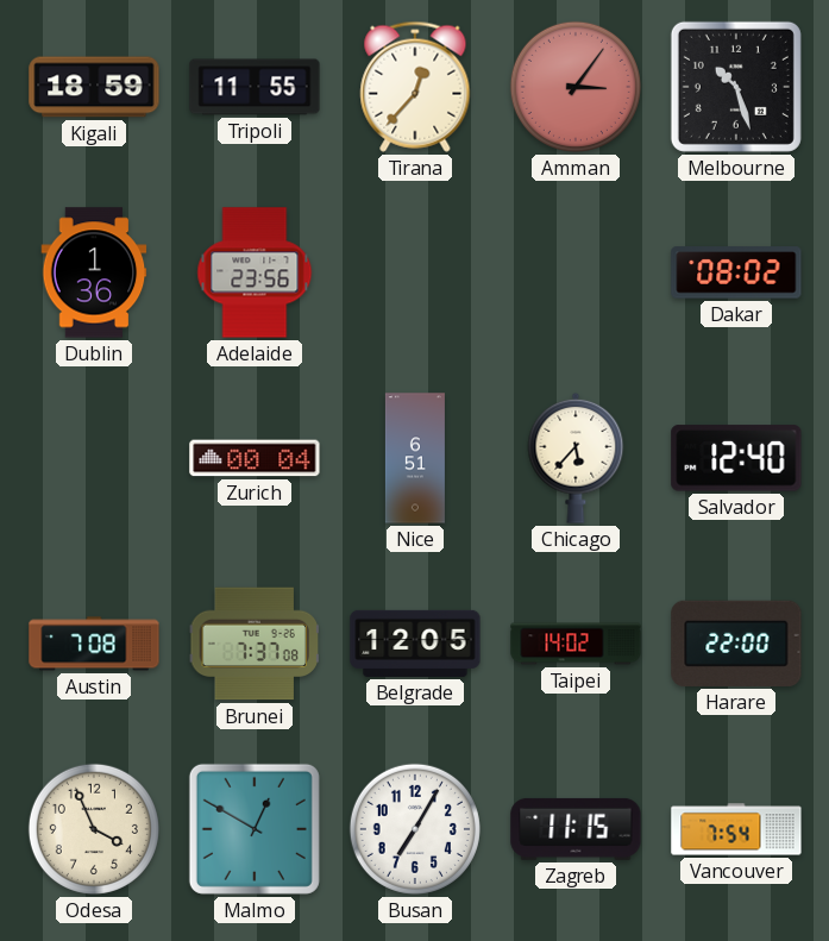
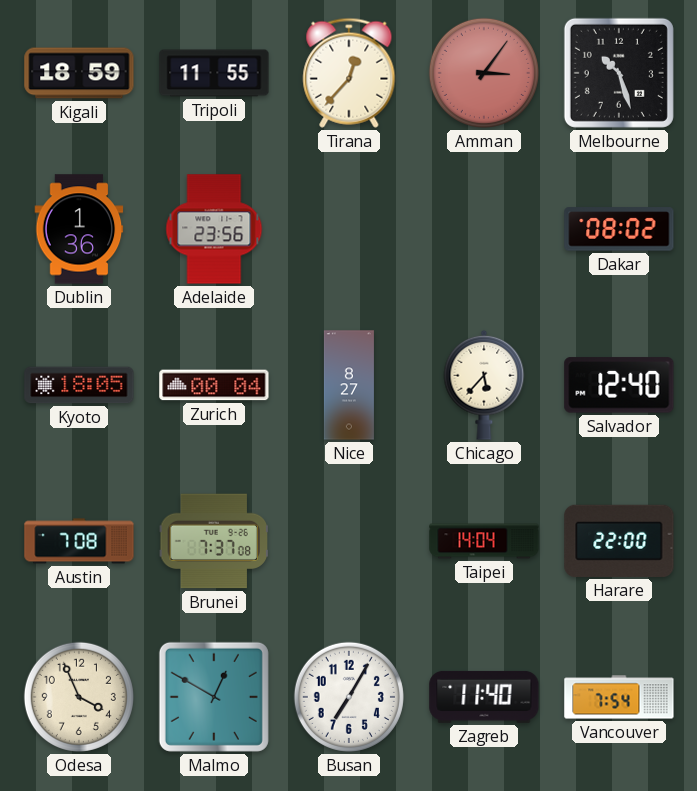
Kyoto: none -> 18:05 (79, 385)
Nice: 6:51 -> 8:27 (349, 385)
Belgrade: 12:05 -> none (415, 644)
Taipei: 14:02 -> 14:04 (484, 541)
Zagreb: 11:15 -> 11:40 (484, 697)
